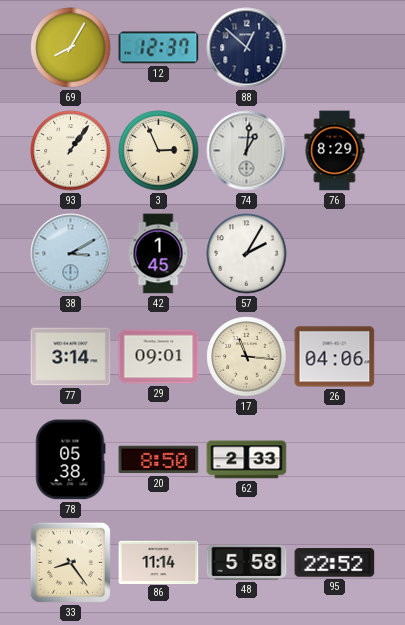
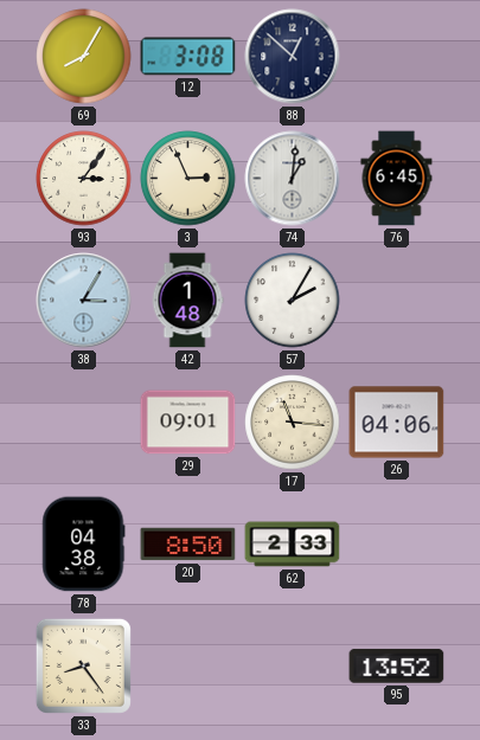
12: 12:37 -> 3:08 (188, 57)
93: 1:06 -> 3:06 (84, 179)
76: 8:29 -> 6:45 (397, 179)
38: 3:10 -> 3:05 (84, 301)
42: 1:45 -> 1:48 (187, 301)
77: 3:14 -> none (71, 357)
78: 05:38 -> 04:38 (84, 545)
86: 11:14 -> none (159, 562)
48: 5:58 -> none (247, 562)
95: 22:52 -> 13:52 (397, 667)
